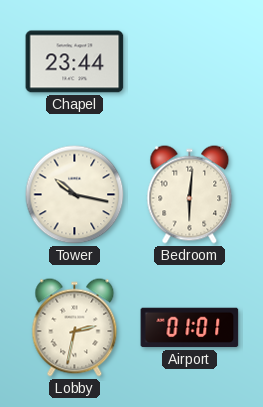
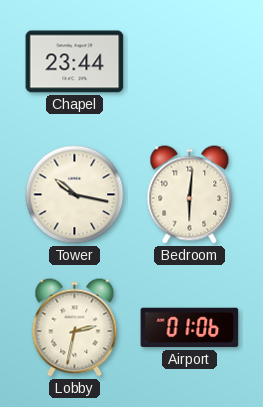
Airport: 01:01 -> 01:06 (190, 328)
